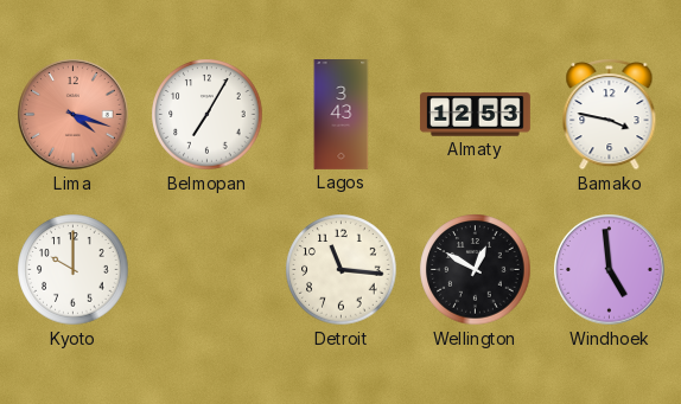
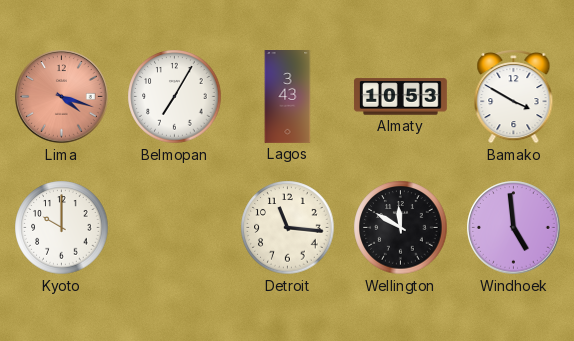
Almaty: 12:53 -> 10:53 (400, 97)
Bamako: 3:47 -> 3:50 (514, 96)
Wellington: 12:50 -> 11:50 (401, 228)
